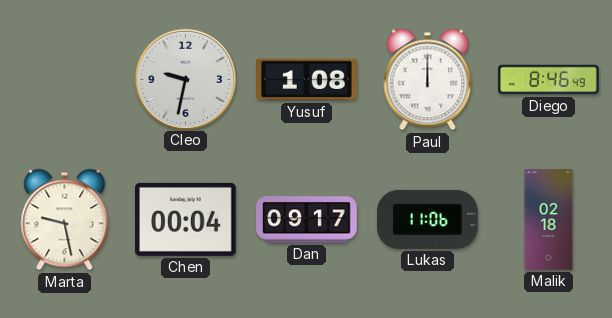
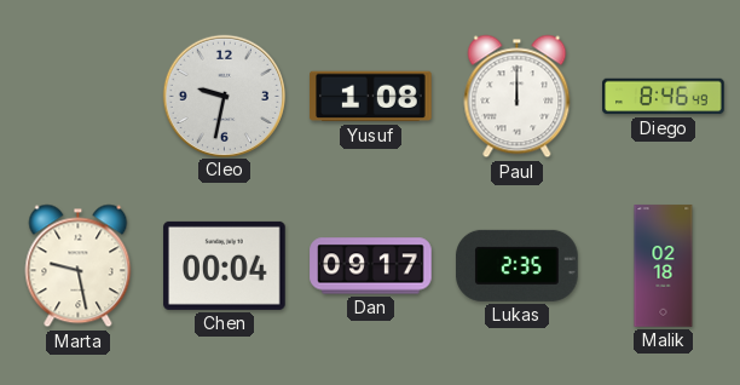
Lukas: 11:06 -> 2:35 (518, 265)
